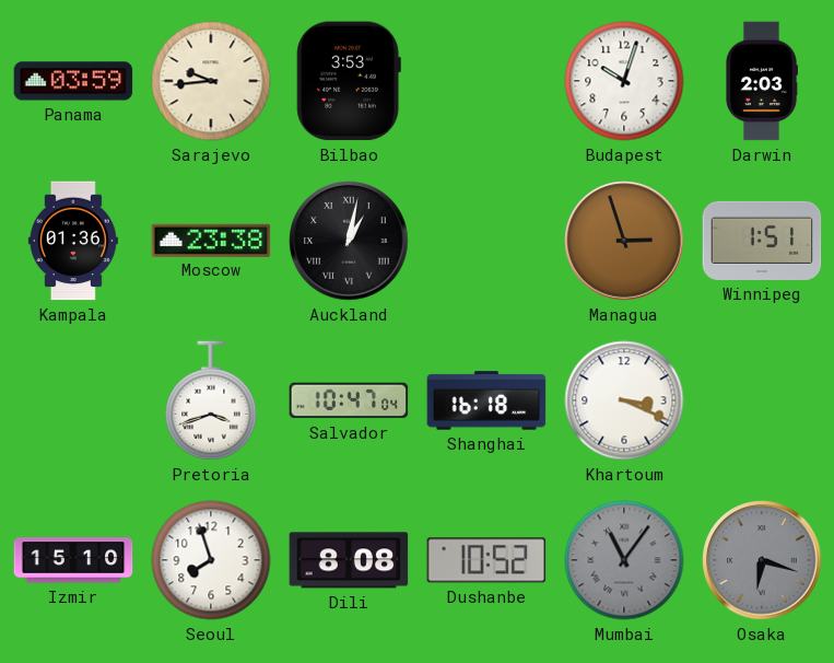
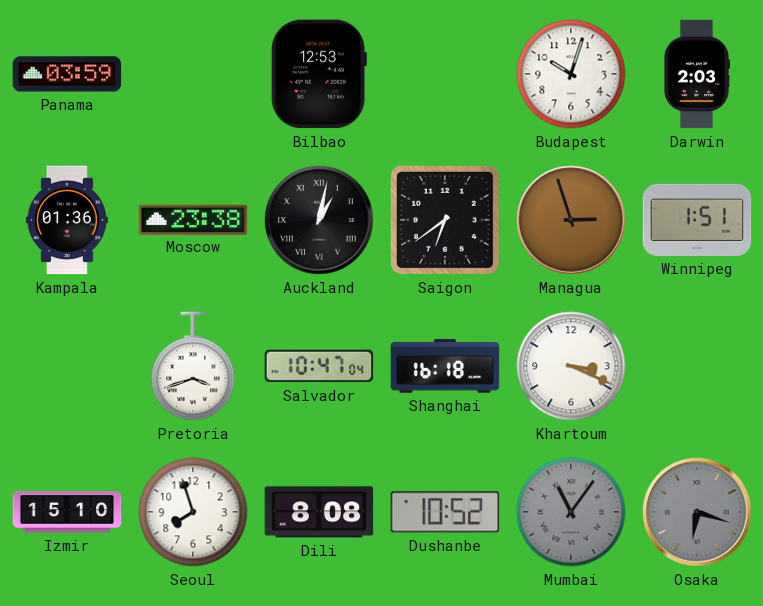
Sarajevo: 9:44 -> none (211, 81)
Bilbao: 3:53 -> 12:53 (319, 74)
Saigon: none -> 6:39 (445, 220)
